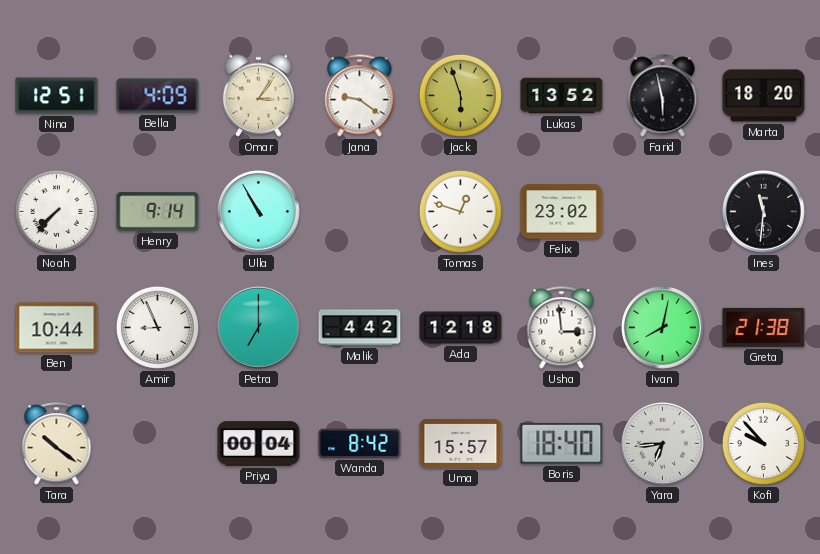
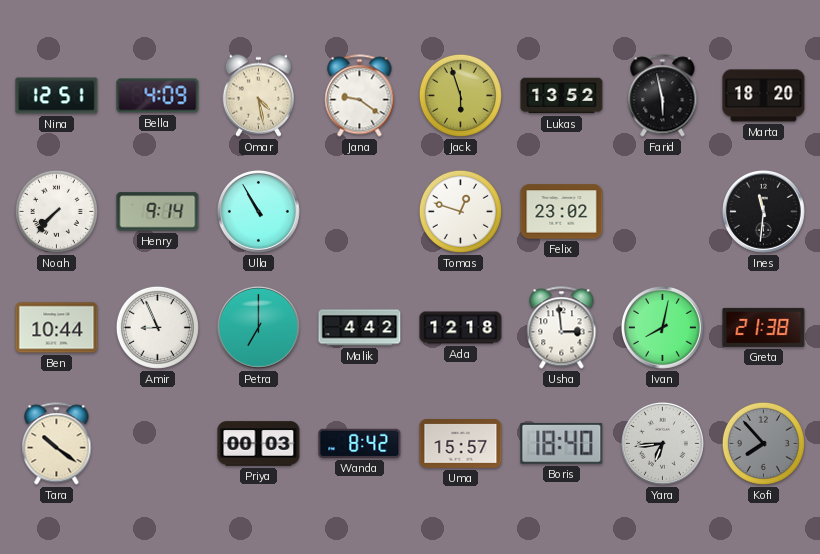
Omar: 3:06 -> 4:28 (258, 95)
Priya: 00:04 -> 00:03 (259, 444)
Kofi: 9:53 -> 7:53 (763, 443)
Kofi dial: white -> grey (763, 443)
